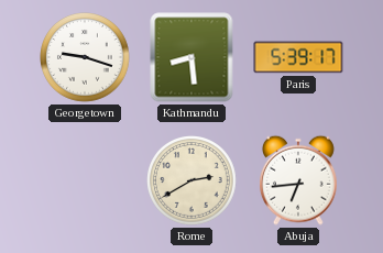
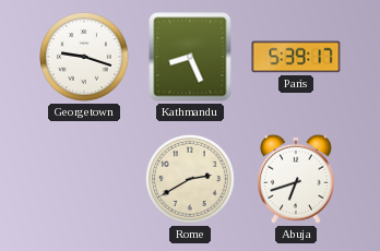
Kathmandu: 8:29 -> 8:26 (190, 57)
Abuja: 6:44 -> 6:42 (296, 179)
